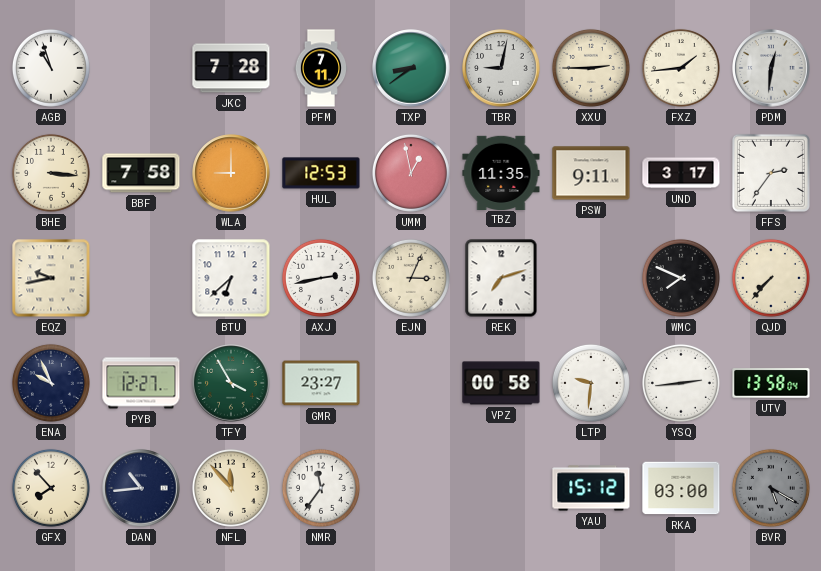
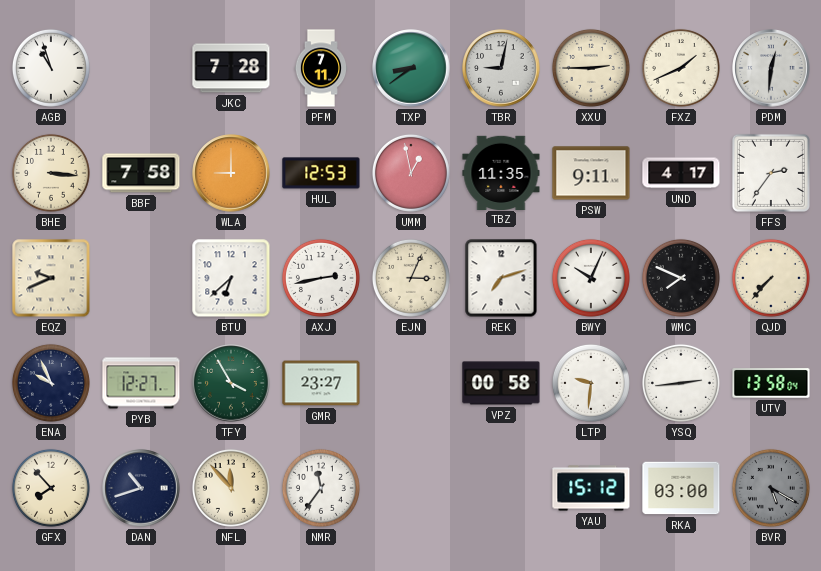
FXZ: 1:44 -> 1:41 (681, 68)
UND: 3:17 -> 4:17 (681, 173)
EQZ: 9:43 -> 9:41 (51, 278)
BWY: none -> 10:04 (591, 278)
DAN: 10:44 -> 10:42 (141, 488)
